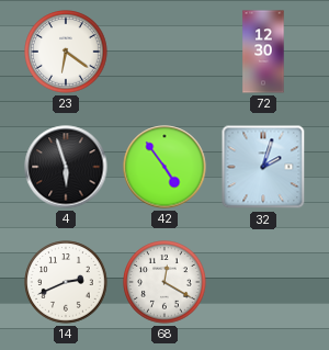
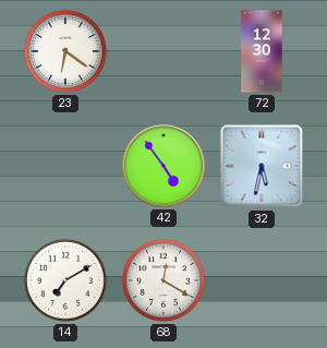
4: 5:57 -> none (66, 167)
32: 2:03 -> 5:32 (262, 166)
14: 2:41 -> 7:10 (65, 280)
